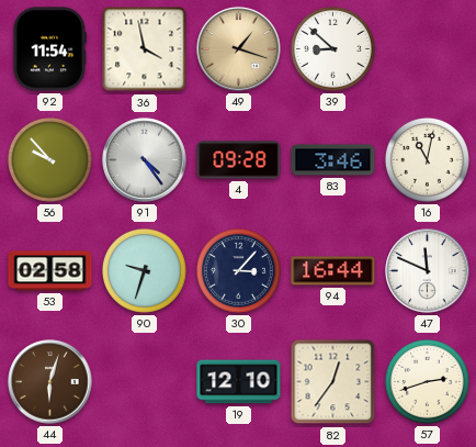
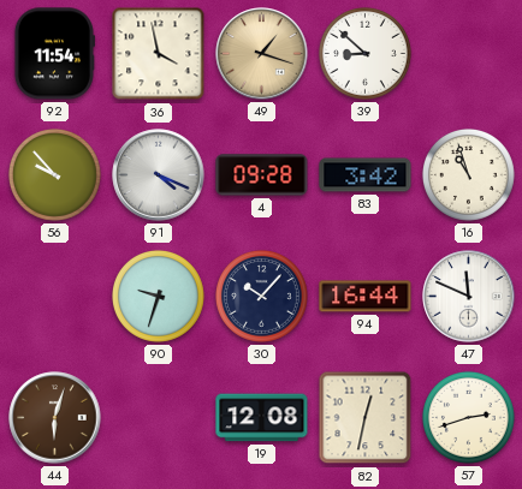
91: 4:24 -> 4:19 (159, 175)
83: 3:46 -> 3:42 (366, 175)
16: 11:02 -> 10:57 (468, 174)
53: 02:58 -> none (50, 271)
30: 3:07 -> 10:07 (261, 296)
19: 12:10 -> 12:08 (262, 418)
82: 12:36 -> 12:32 (366, 418)
